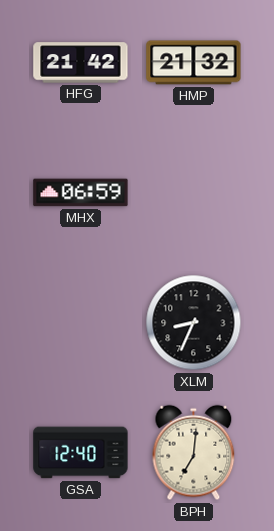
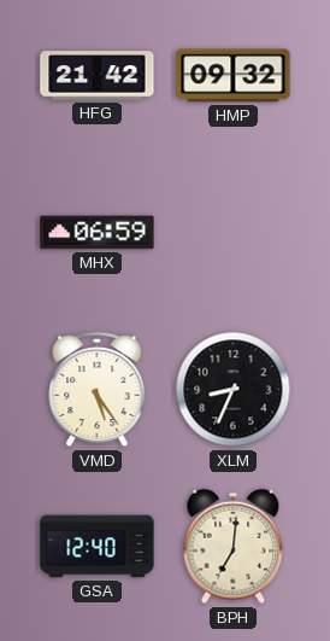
HMP: 21:32 -> 09:32 (234, 76)
VMD: none -> 5:24 (98, 390)
